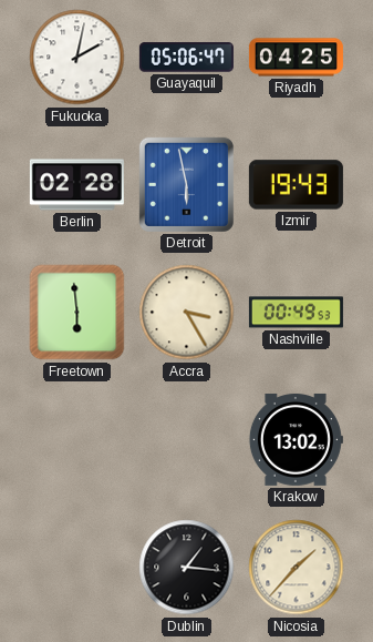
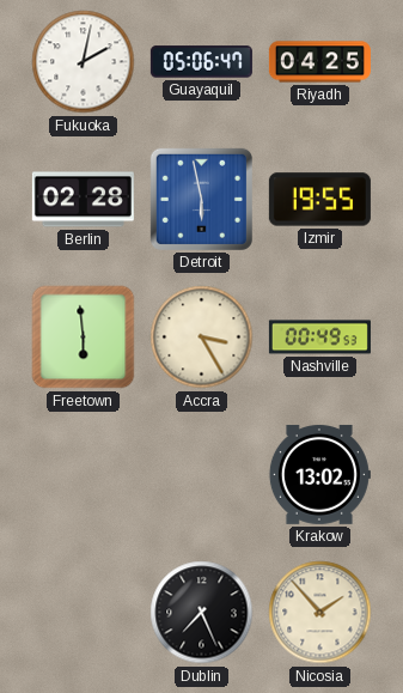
Izmir: 19:43 -> 19:55 (319, 200)
Dublin: 1:16 -> 7:26 (202, 613)
Nicosia: 1:37 -> 1:53 (320, 613)
